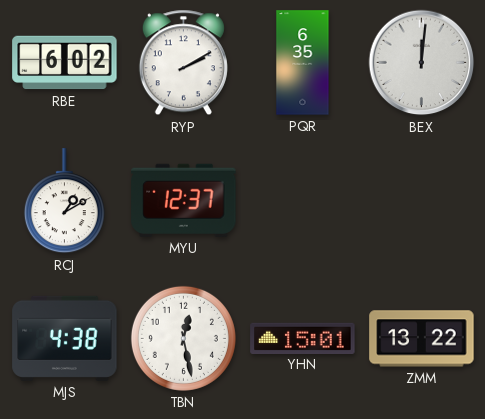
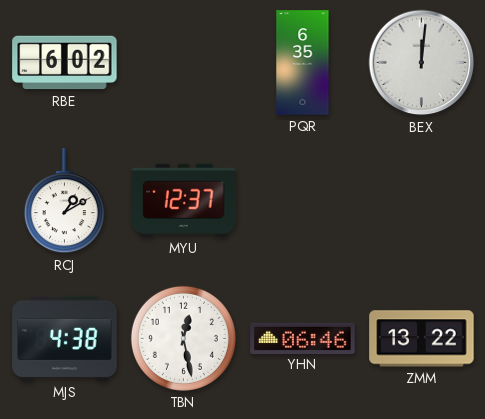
RYP: 2:10 -> none (183, 63)
YHN: 15:01 -> 06:46 (303, 338)
